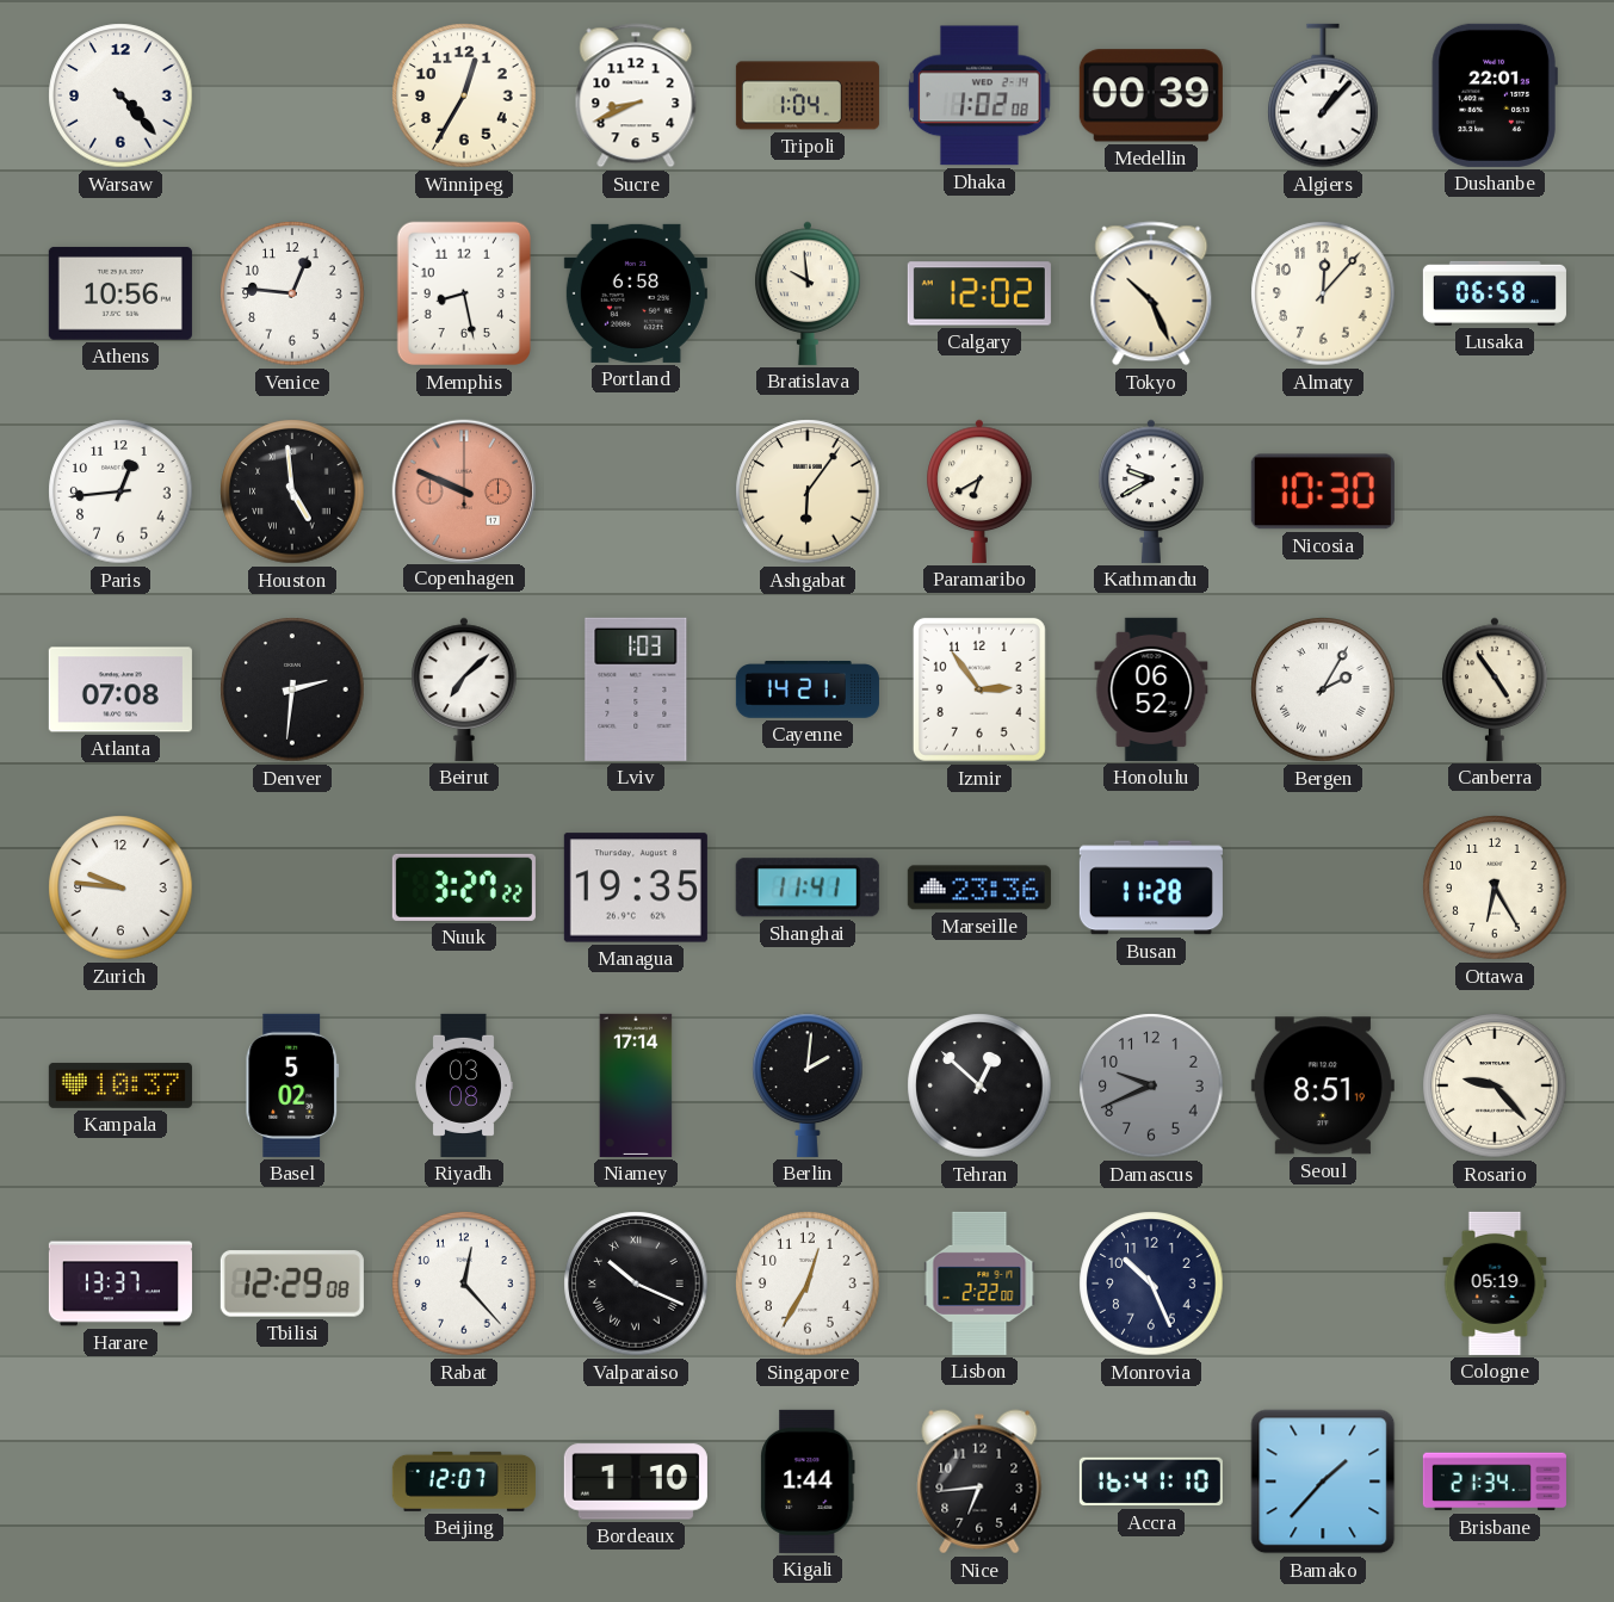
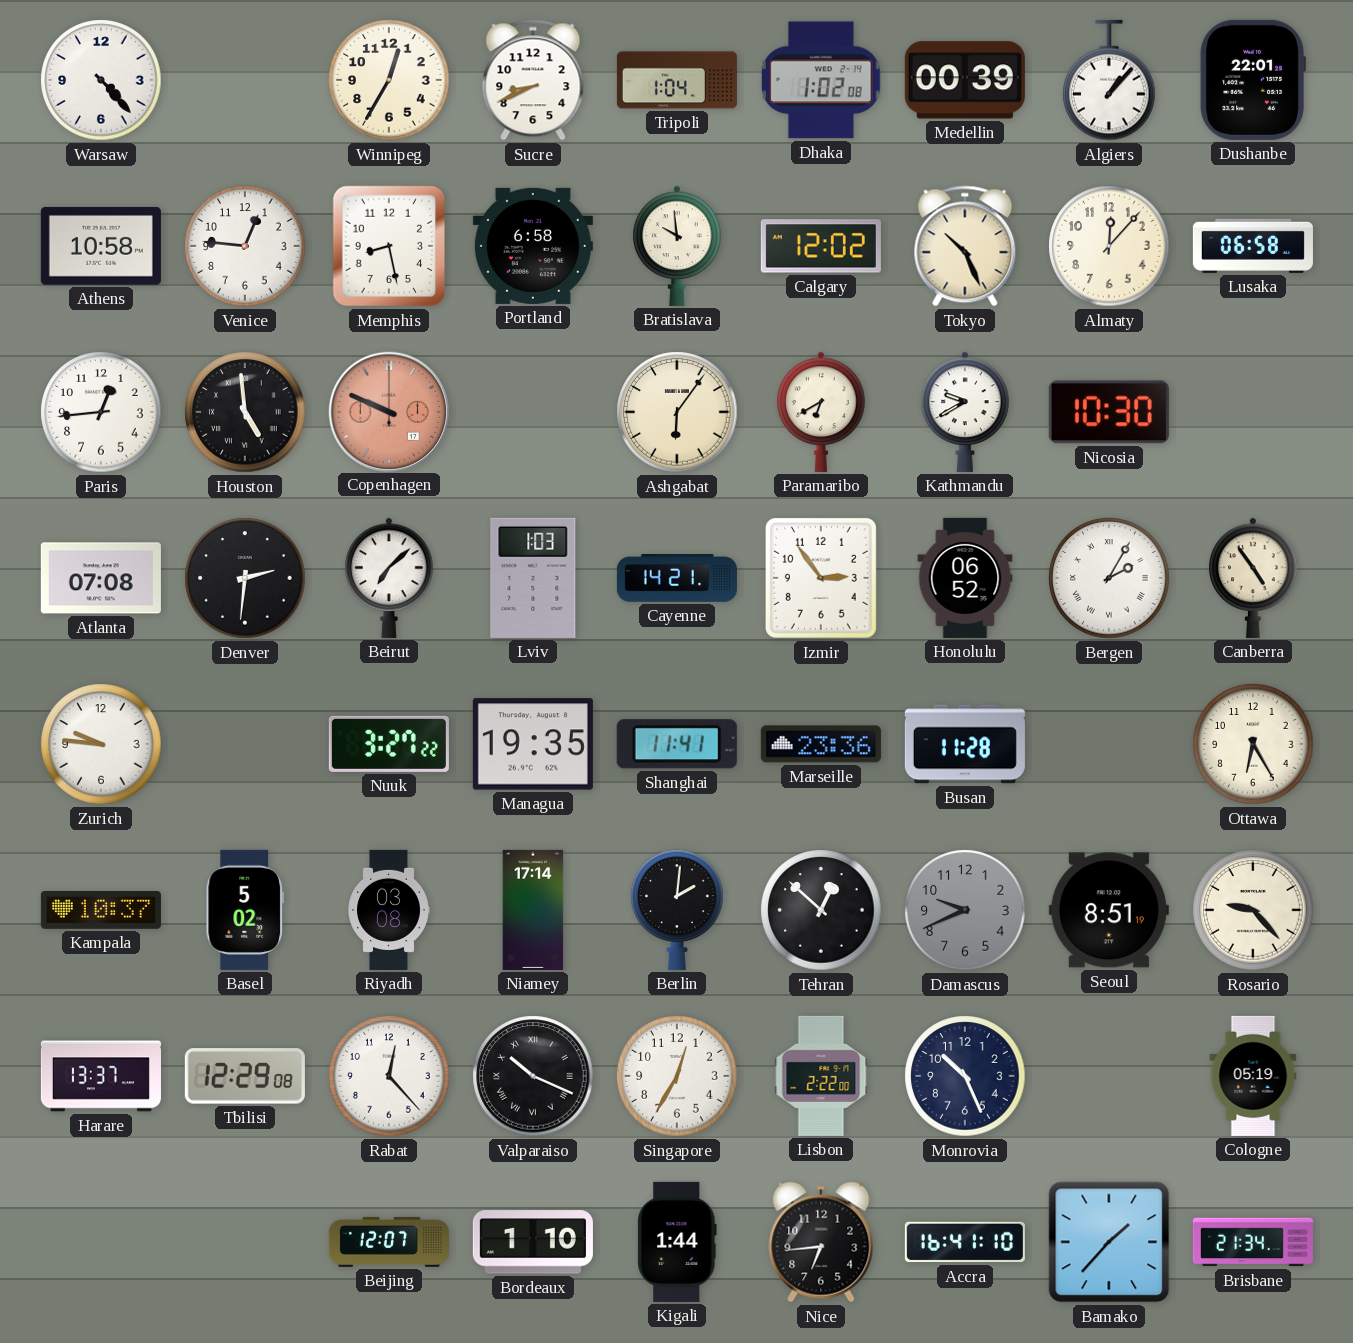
Athens: 10:56 -> 10:58 (101, 246)
